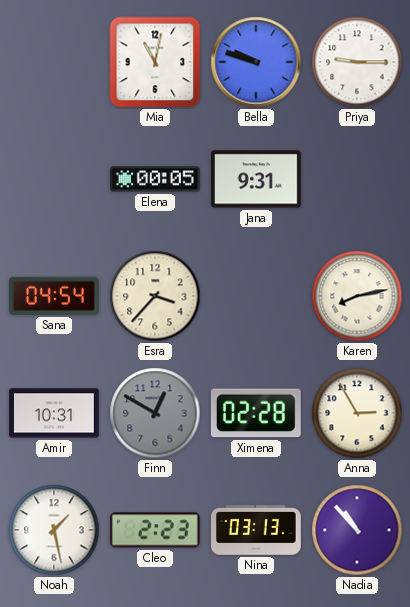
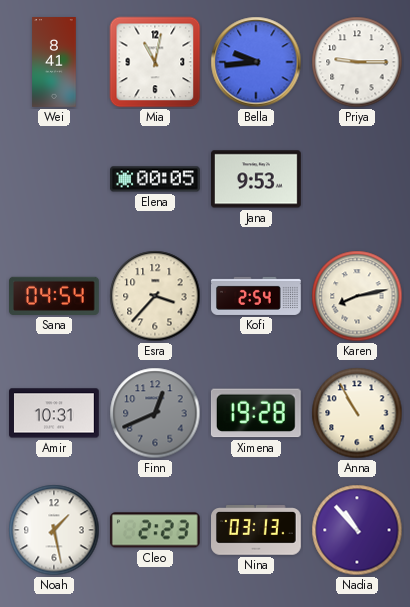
Wei: none -> 8:41 (54, 62)
Bella: 9:48 -> 9:44 (256, 62)
Jana: 9:31 -> 9:53 (257, 179)
Kofi: none -> 2:54 (257, 296)
Finn: 12:50 -> 12:41 (155, 413)
Ximena: 02:28 -> 19:28 (256, 413)
Anna: 2:55 -> 10:55 (357, 413)
